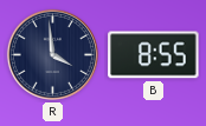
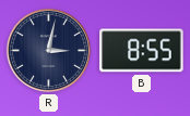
R: 3:59 -> 3:02 (48, 50)
